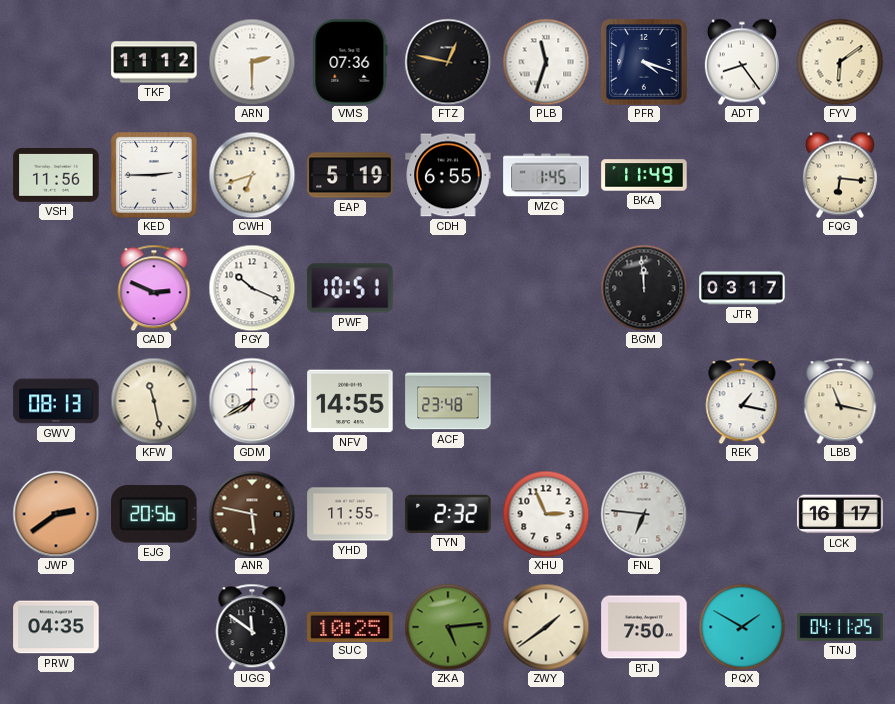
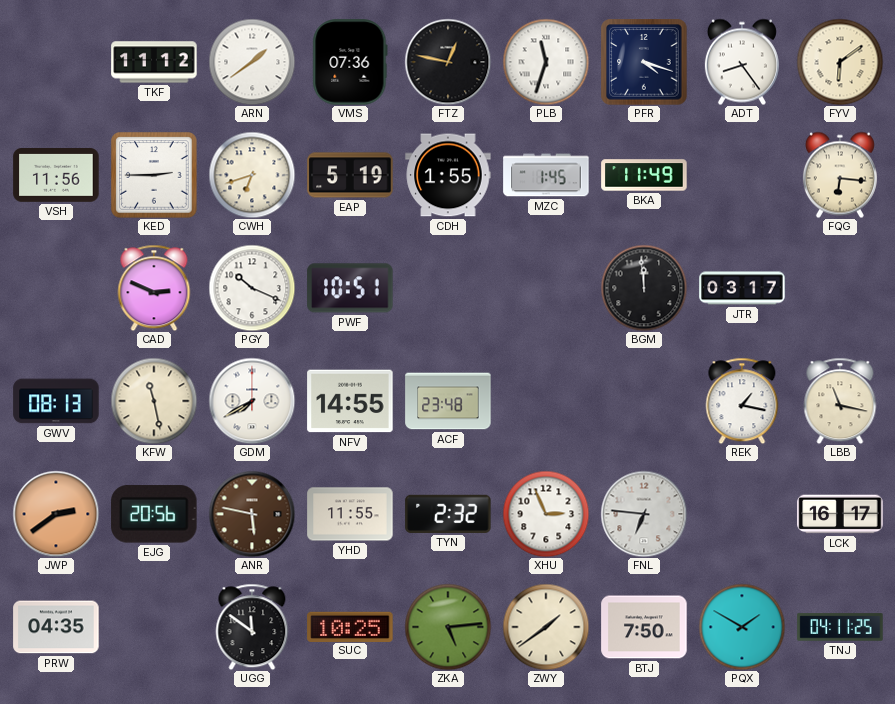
ARN: 2:30 -> 1:39 (252, 62)
CDH: 6:55 -> 1:55 (448, 175)
